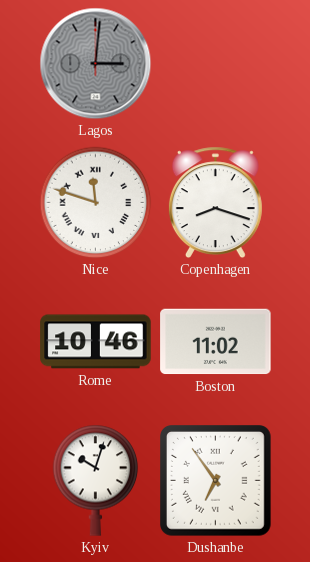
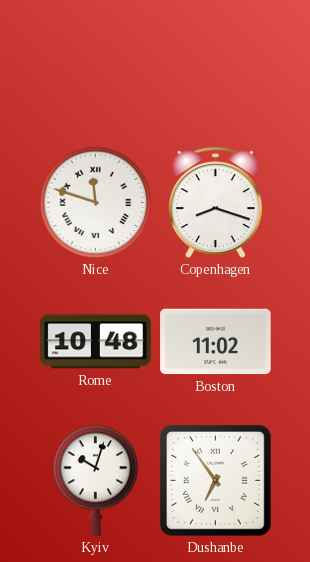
Lagos: 3:01 -> none (96, 64)
Rome: 10:46 -> 10:48 (96, 342)
